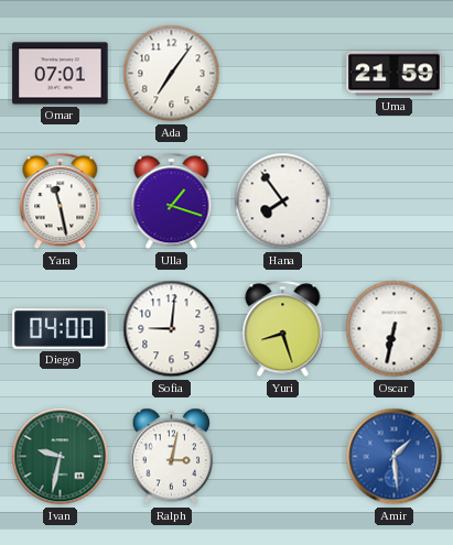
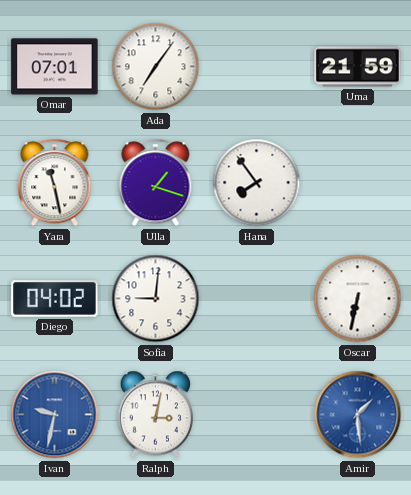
Diego: 04:00 -> 04:02 (55, 299)
Yuri: 8:27 -> none (283, 329)
Ivan dial: green -> blue (55, 415)
